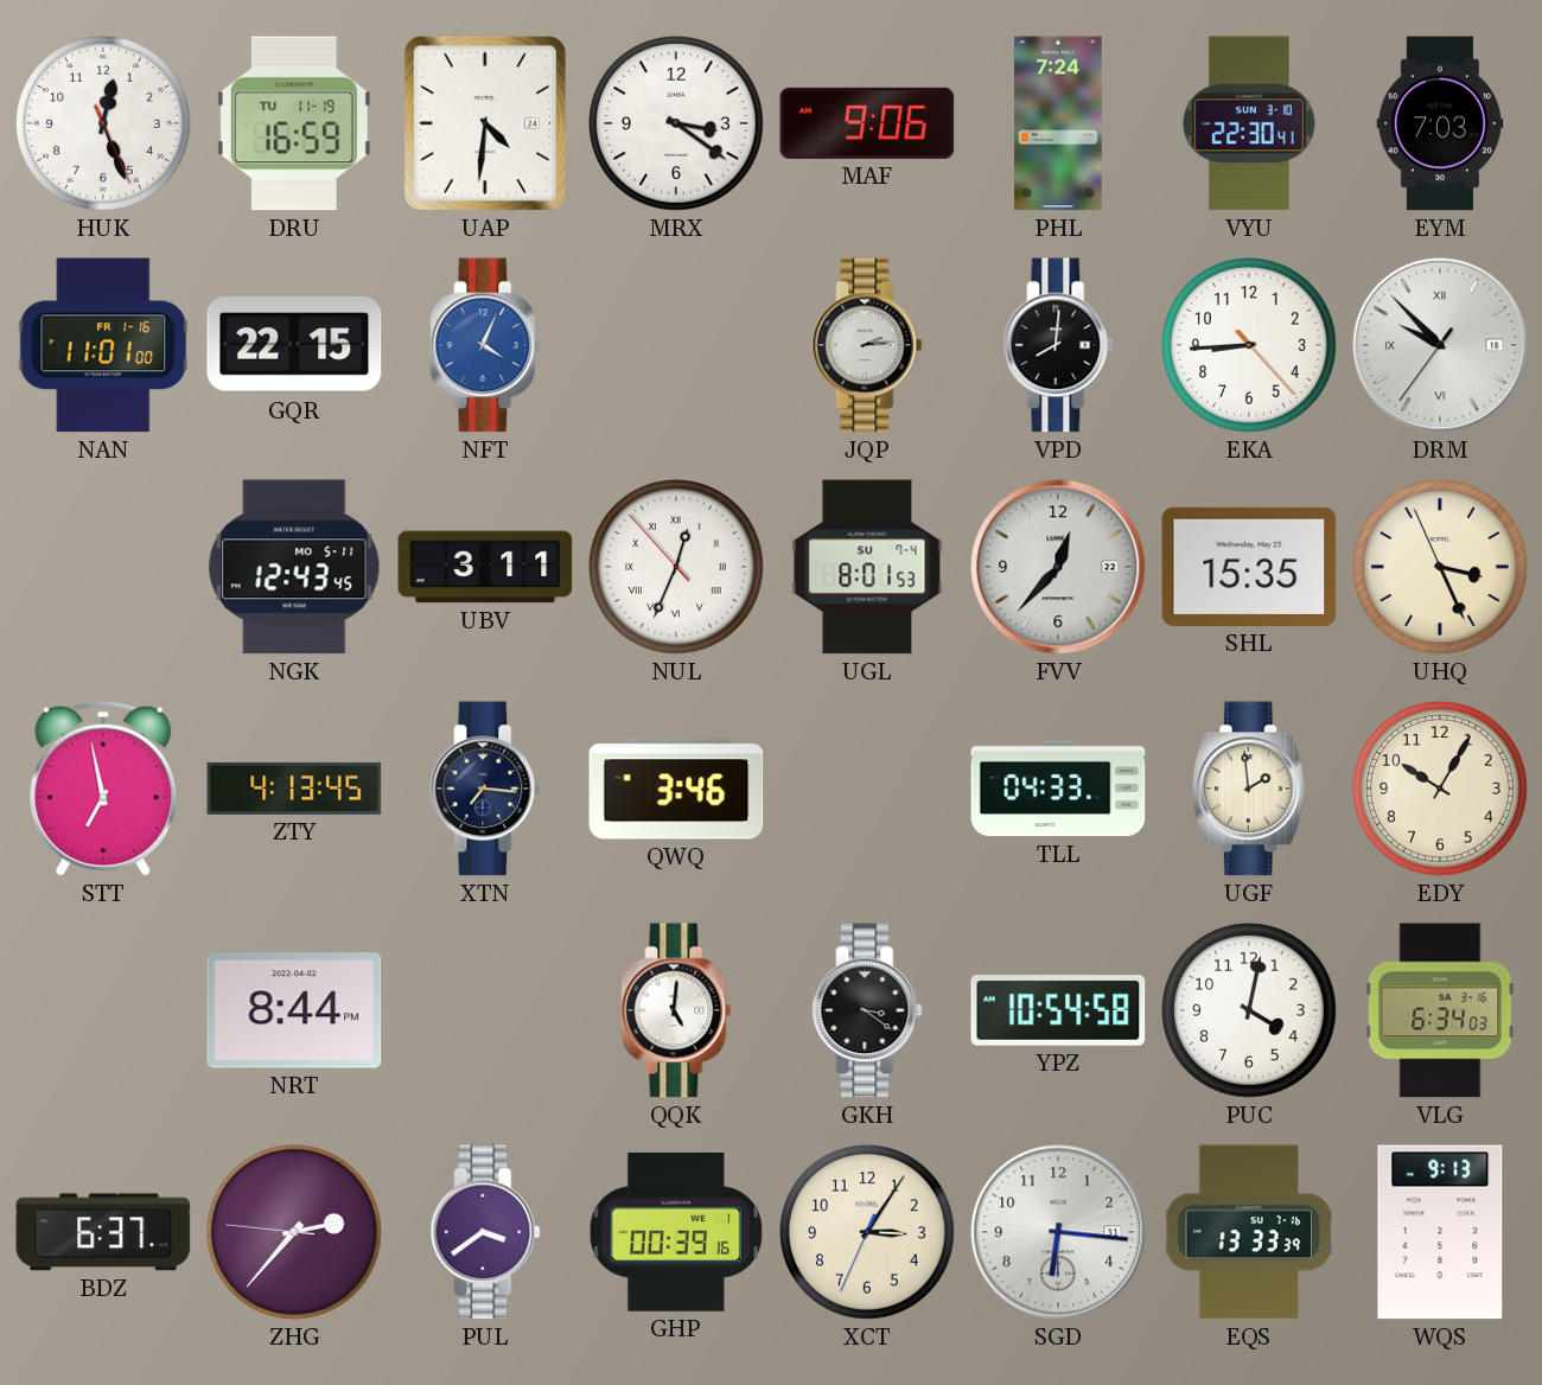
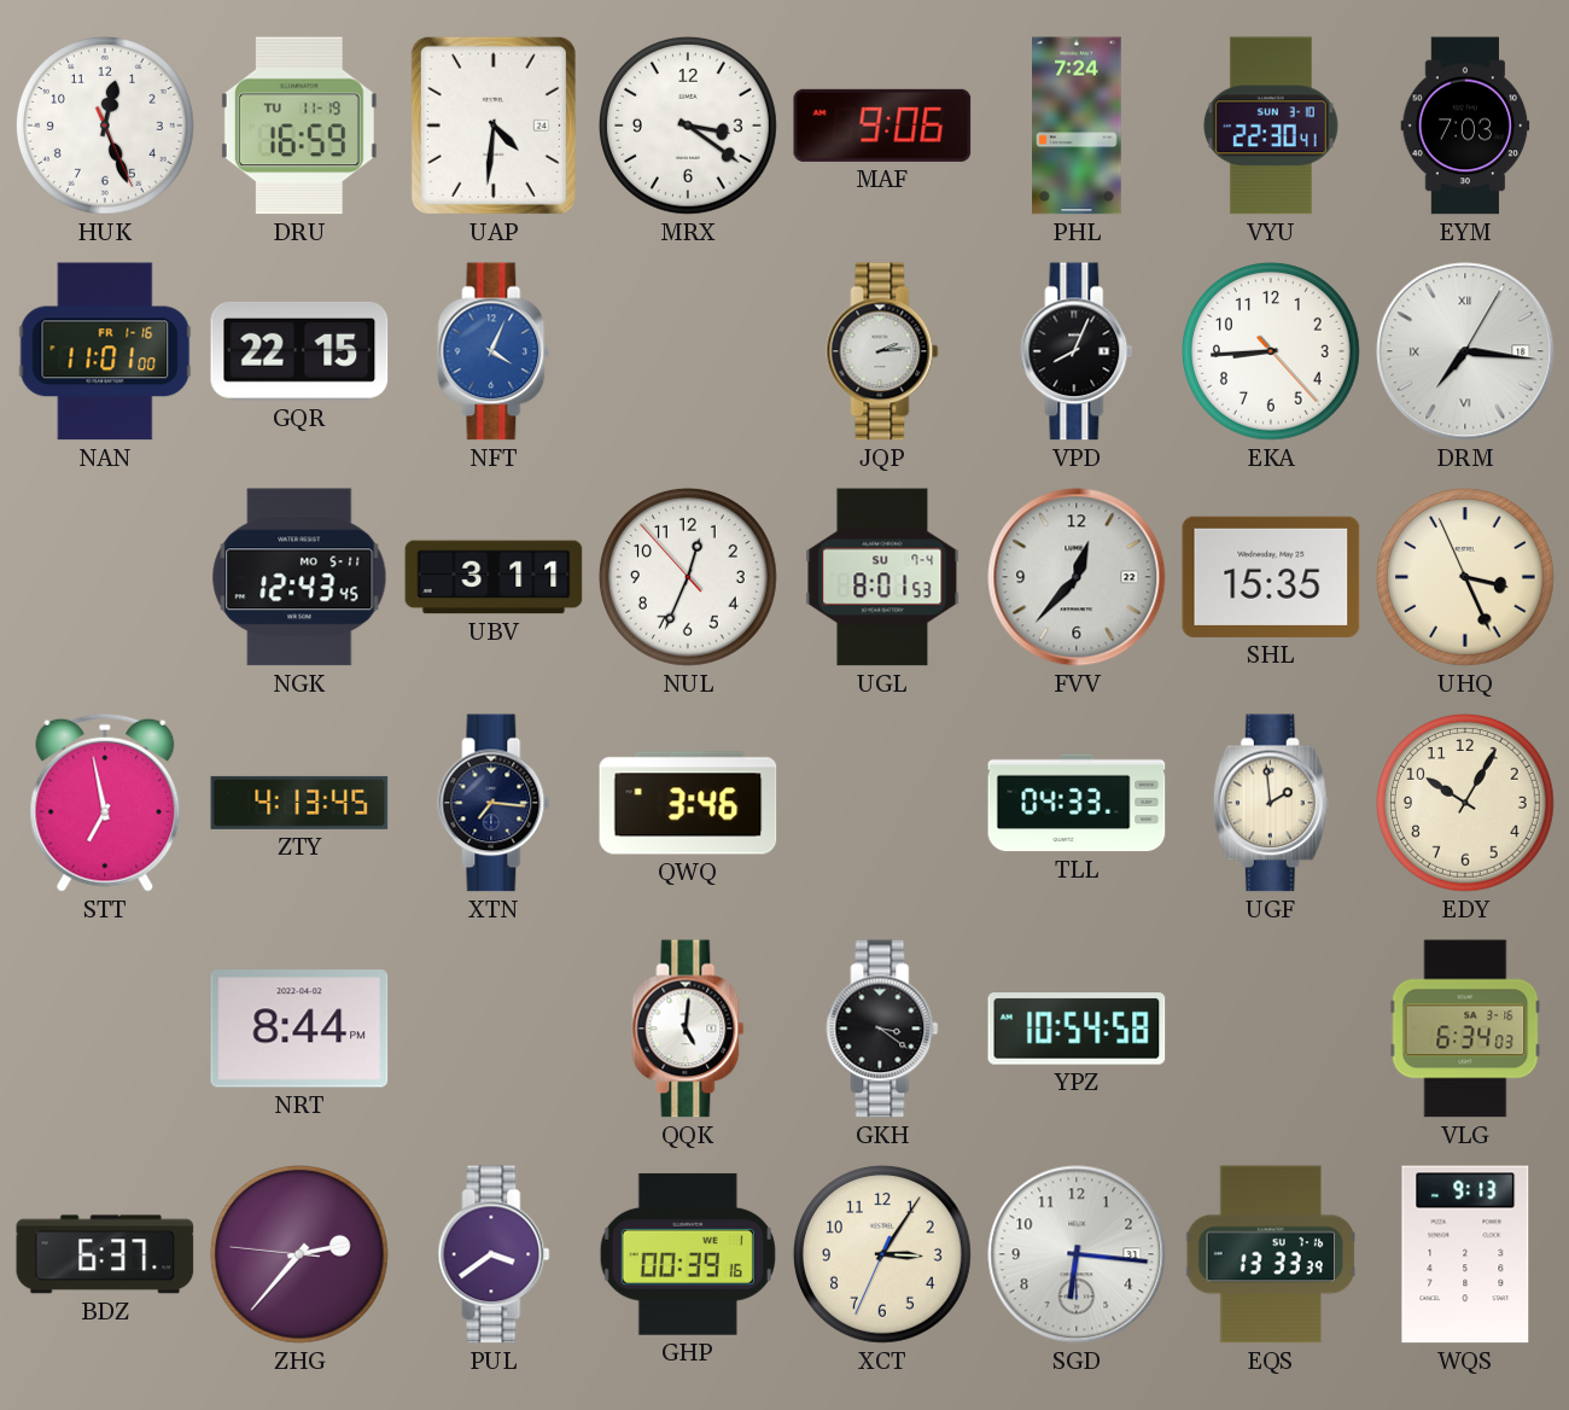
VPD: 8:01 -> 8:04 (1077, 351)
DRM: 9:52 -> 7:16 (1465, 351)
NUL numerals: Roman -> Arabic (688, 577)
PUC: 4:02 -> none (1249, 1010)
